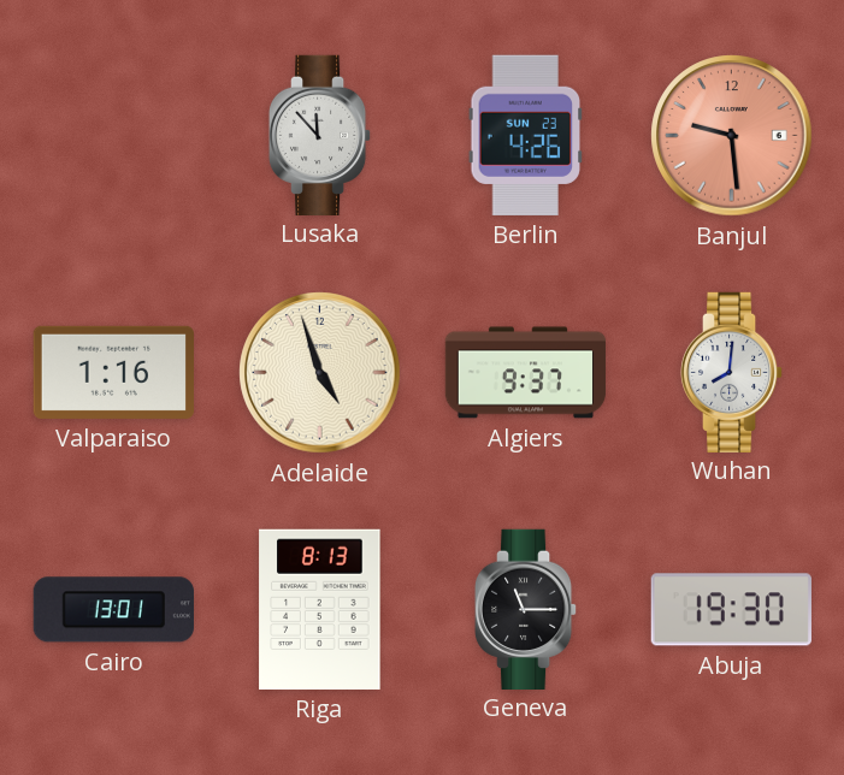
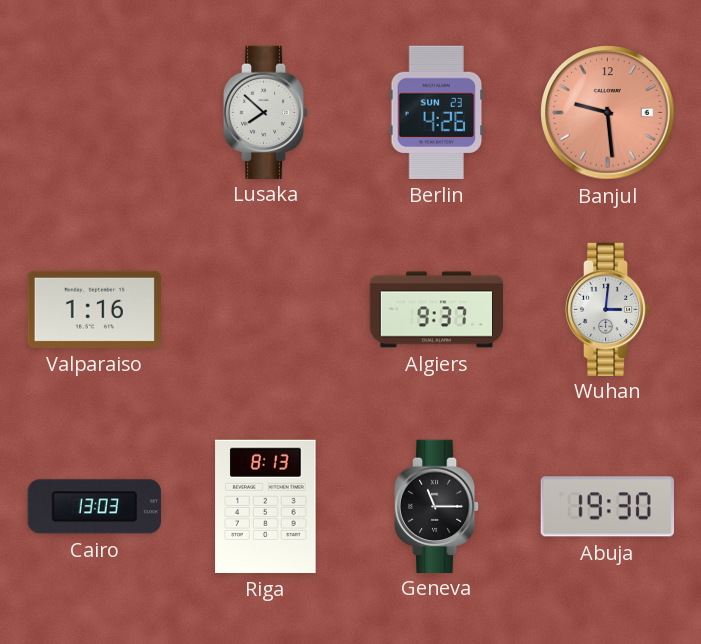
Lusaka: 11:53 -> 7:52 (266, 112)
Adelaide: 4:57 -> none (320, 373)
Wuhan: 8:01 -> 3:01 (608, 309)
Cairo: 13:01 -> 13:03 (94, 507)
